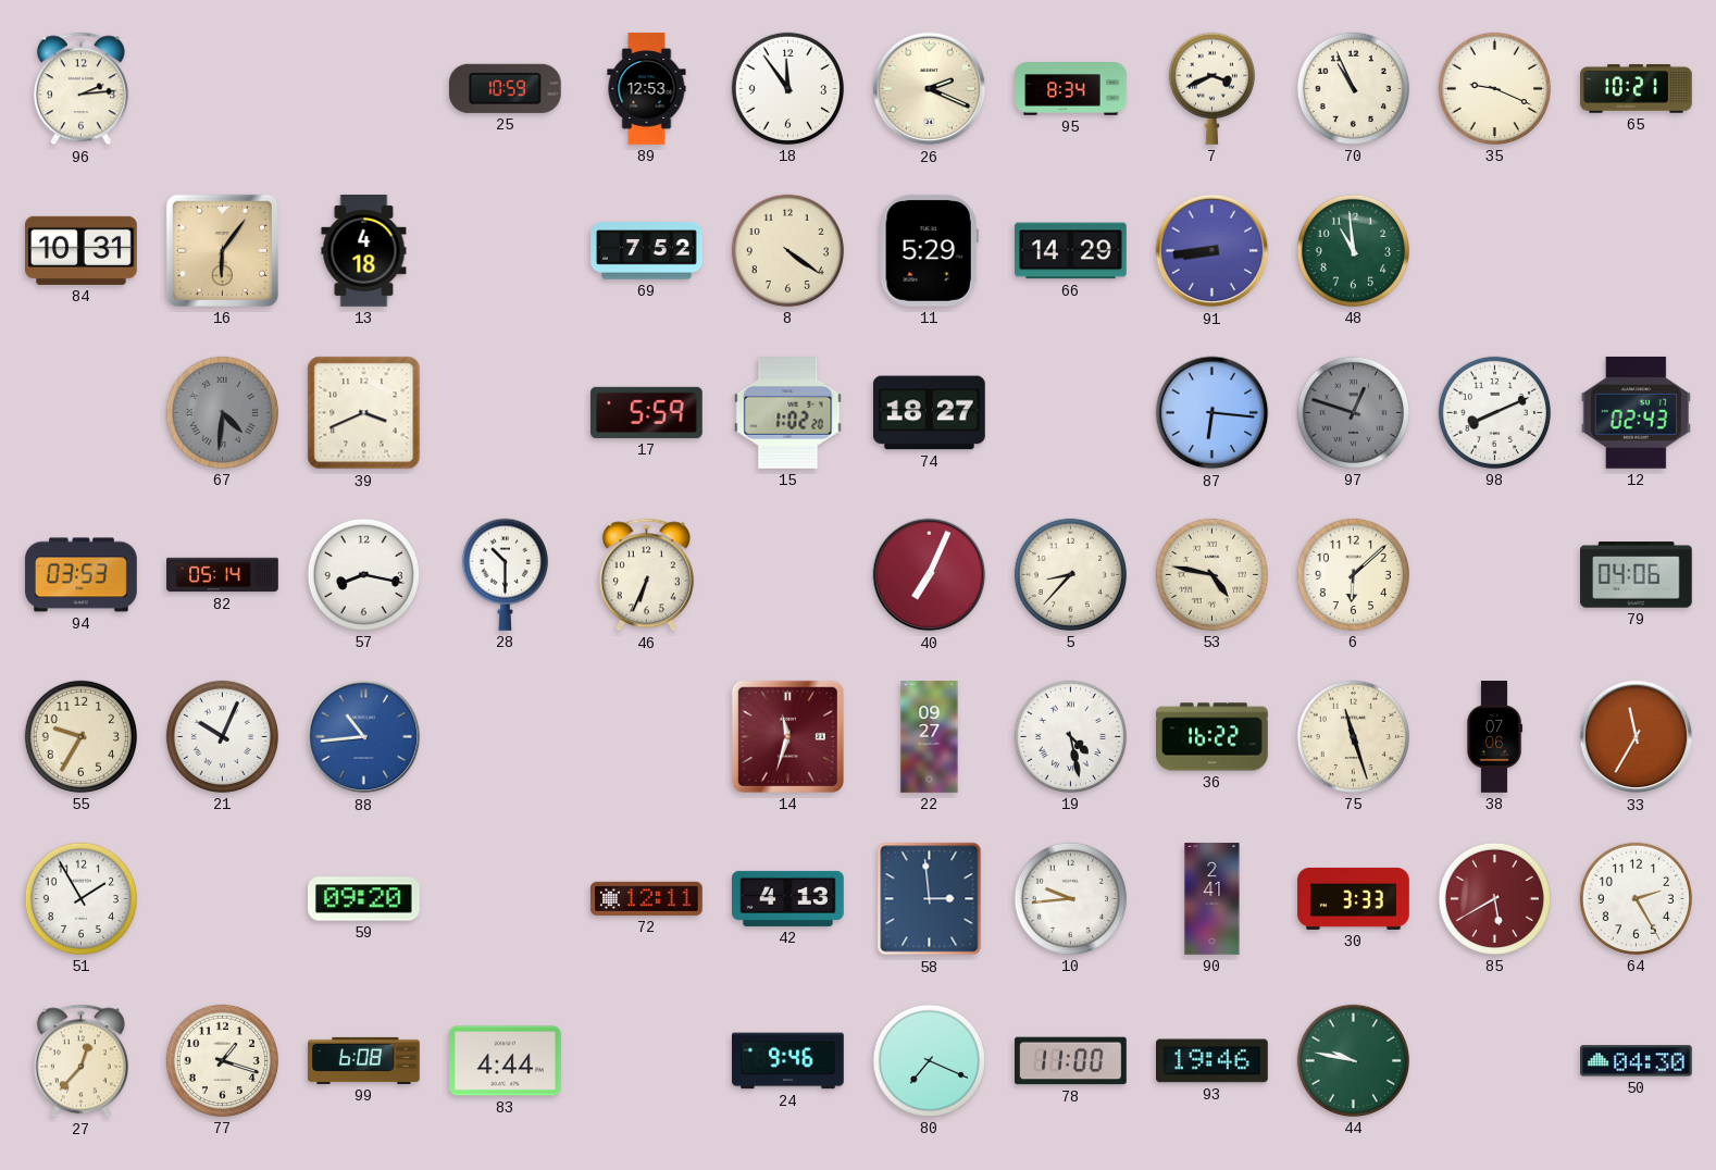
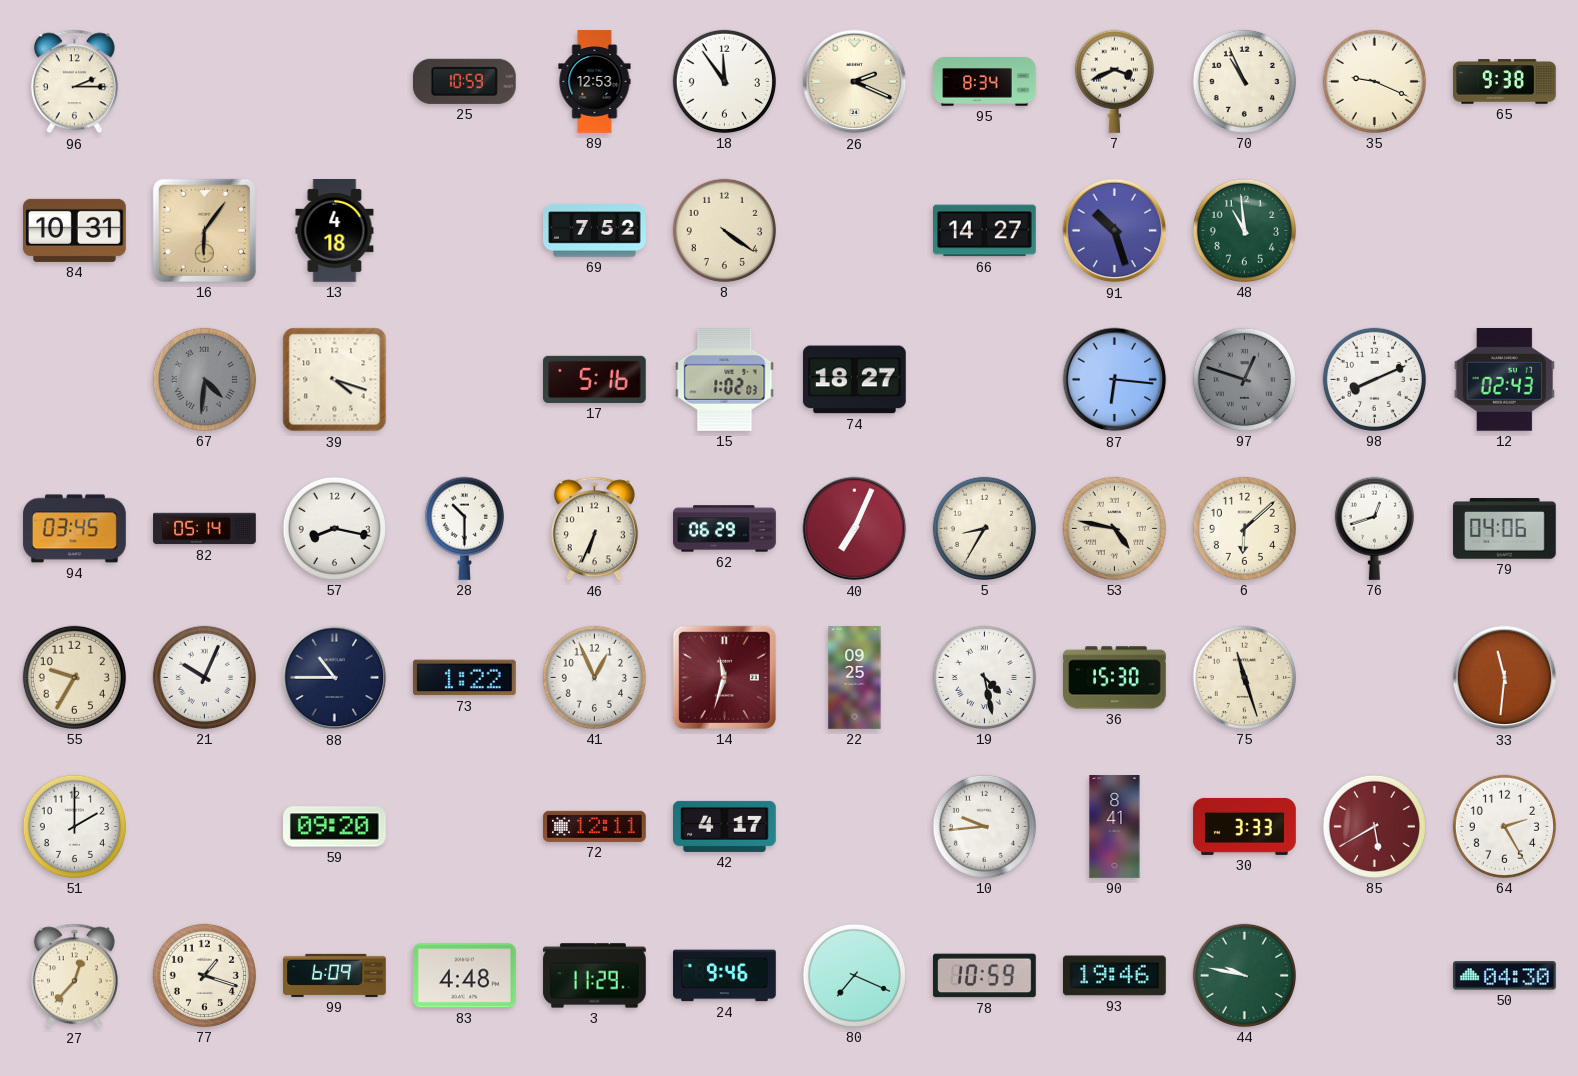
96: 2:14 -> 2:15 (74, 82)
65: 10:21 -> 9:38 (1505, 82)
11: 5:29 -> none (929, 250)
66: 14:29 -> 14:27 (985, 231)
91: 8:44 -> 10:27 (1115, 231)
39: 3:41 -> 4:18 (335, 380)
17: 5:59 -> 5:16 (595, 379)
15: 1:02:20 -> 1:02:03 (725, 380)
94: 03:53 -> 03:45 (75, 529)
62: none -> 06:29 (725, 529)
5: 8:37 -> 8:35 (984, 528)
76: none -> 12:42 (1374, 528)
88: 10:44 -> 10:45 (335, 678)
88 dial: blue -> navy (335, 678)
73: none -> 1:22 (464, 678)
41: none -> 12:56 (594, 677)
22: 09:27 -> 09:25 (855, 678)
36: 16:22 -> 15:30 (1115, 678)
38: 07:06 -> none (1494, 737)
33: 11:35 -> 11:31 (1505, 678)
51: 1:55 -> 2:00 (74, 826)
42: 4:13 -> 4:17 (725, 826)
58: 2:59 -> none (930, 899)
90: 2:41 -> 8:41 (1115, 827)
99: 6:08 -> 6:09 (335, 975)
83: 4:44 -> 4:48 (465, 976)
3: none -> 11:29 (595, 976)
78: 11:00 -> 10:59 (985, 976)
